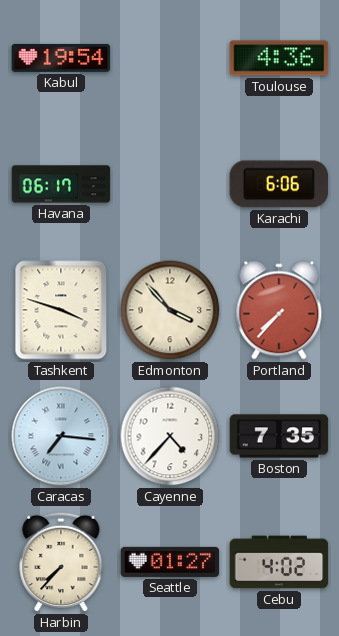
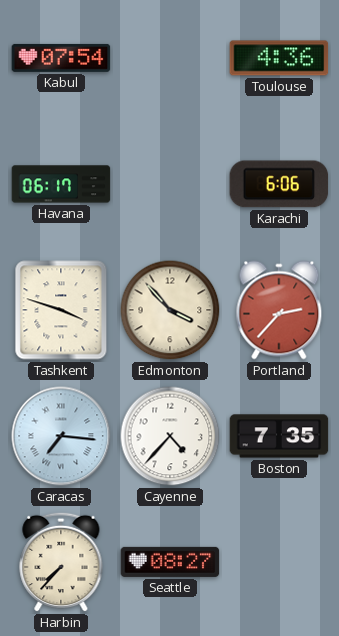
Kabul: 19:54 -> 07:54 (61, 58)
Portland: 7:37 -> 2:37 (279, 310)
Seattle: 01:27 -> 08:27 (170, 562)
Cebu: 4:02 -> none (279, 562)
